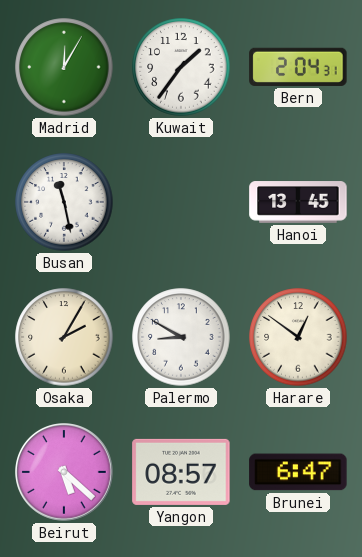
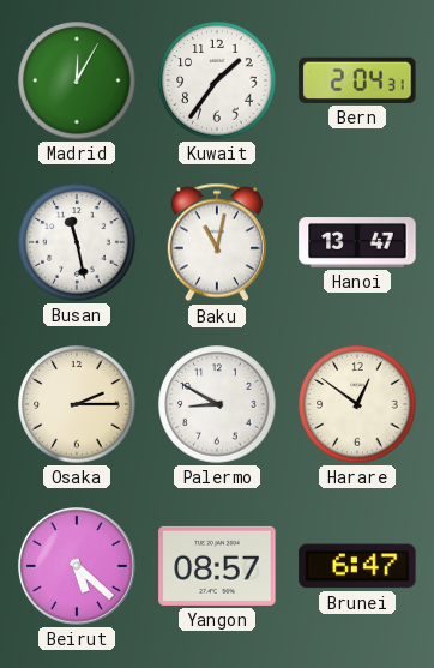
Baku: none -> 11:02 (217, 242)
Hanoi: 13:45 -> 13:47 (357, 242)
Osaka: 2:05 -> 2:15 (77, 404)
